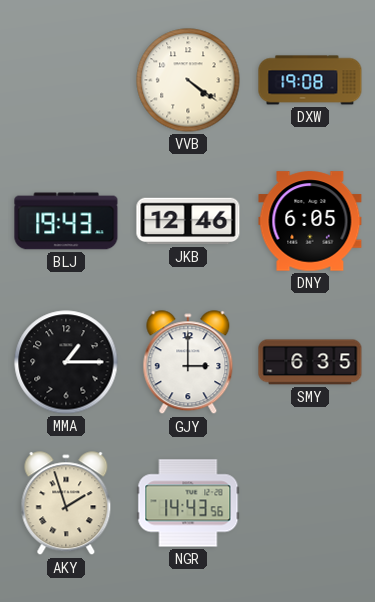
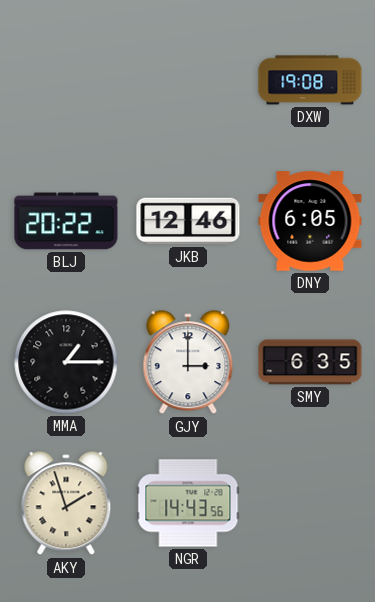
VVB: 4:21 -> none (188, 80)
BLJ: 19:43 -> 20:22 (66, 221)
